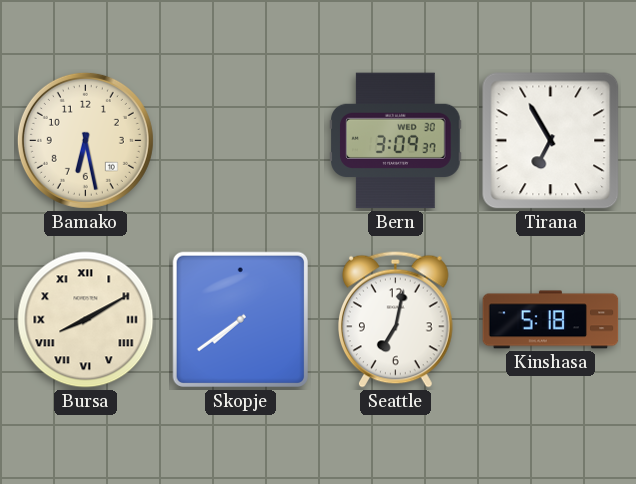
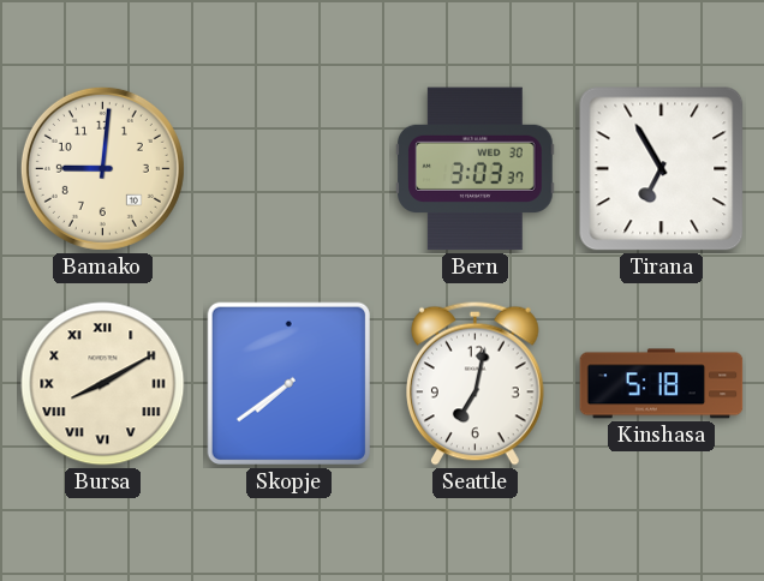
Bamako: 6:28 -> 9:01 (102, 168)
Bern: 3:09 -> 3:03 (476, 169)
